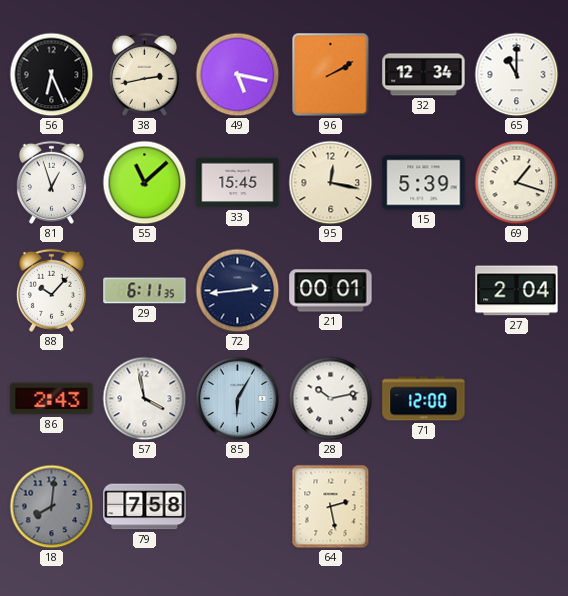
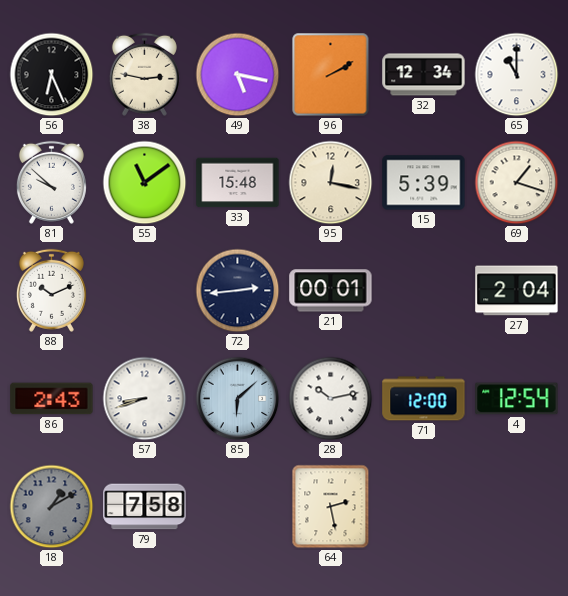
38: 2:43 -> 2:47 (144, 74)
81: 12:57 -> 9:52 (51, 182)
55: 11:08 -> 11:09 (145, 183)
33: 15:45 -> 15:48 (238, 183)
88: 10:07 -> 10:11 (51, 290)
29: 6:11 -> none (145, 291)
57: 3:58 -> 8:42 (145, 399)
85: 6:05 -> 6:08 (238, 399)
4: none -> 12:54 (517, 399)
18: 8:01 -> 1:10 (52, 507)
